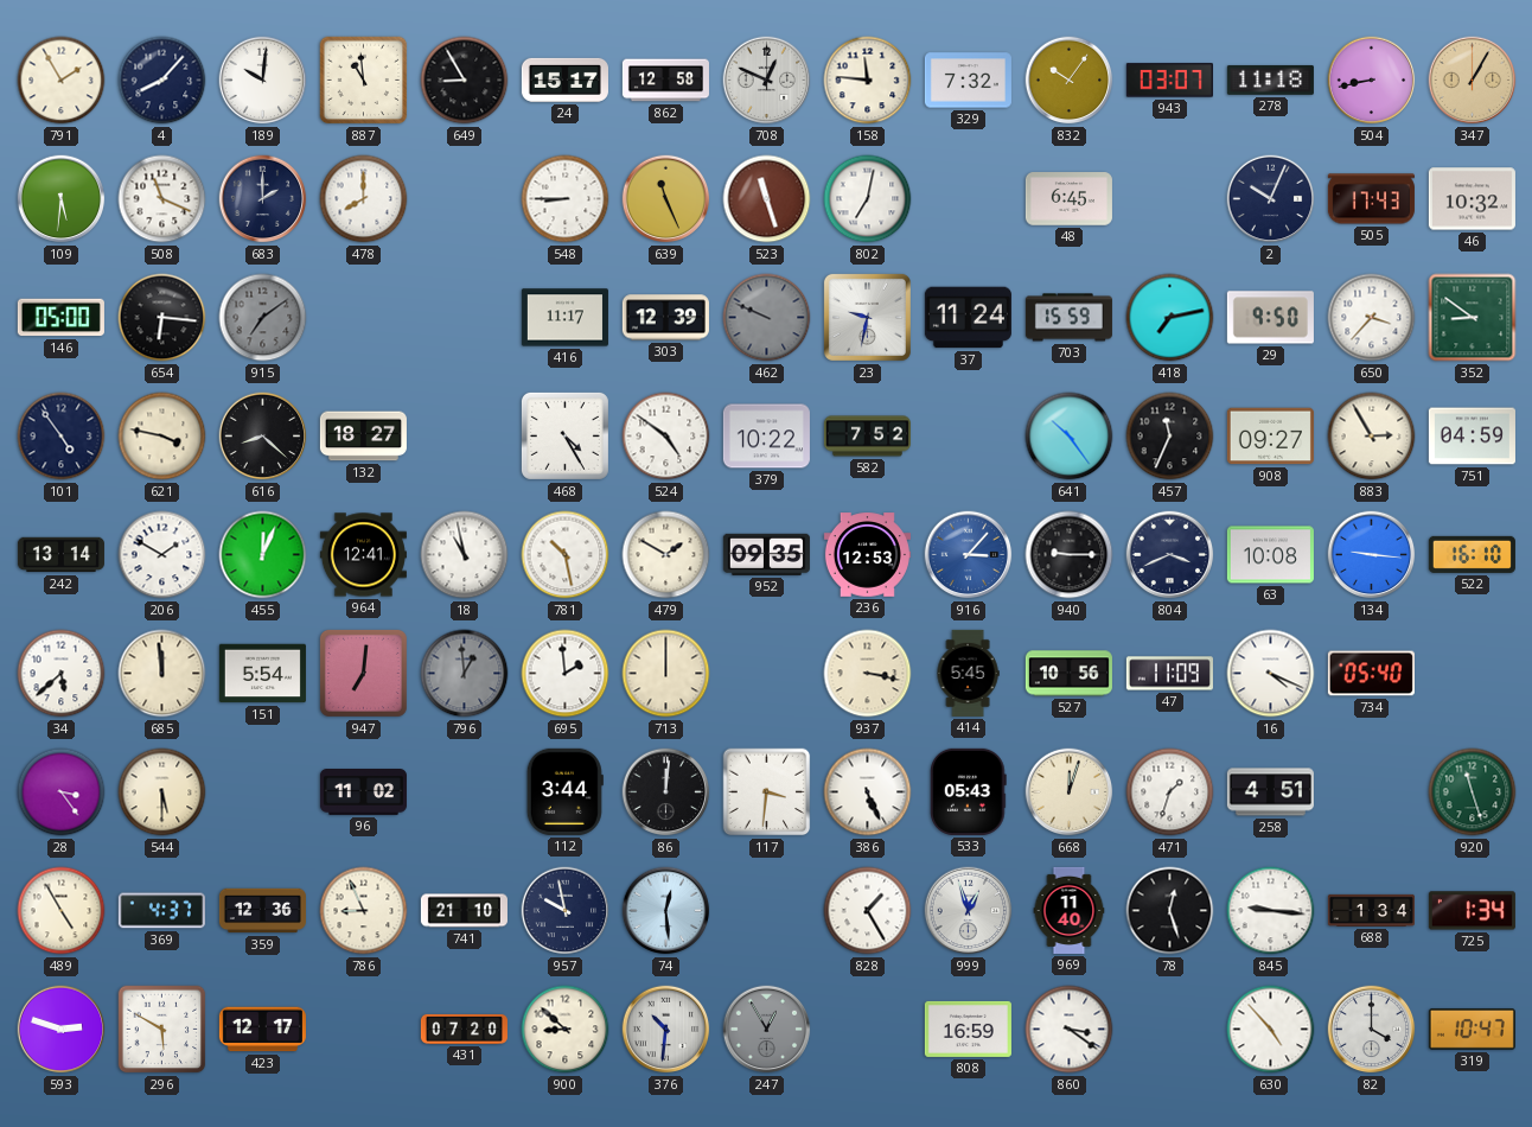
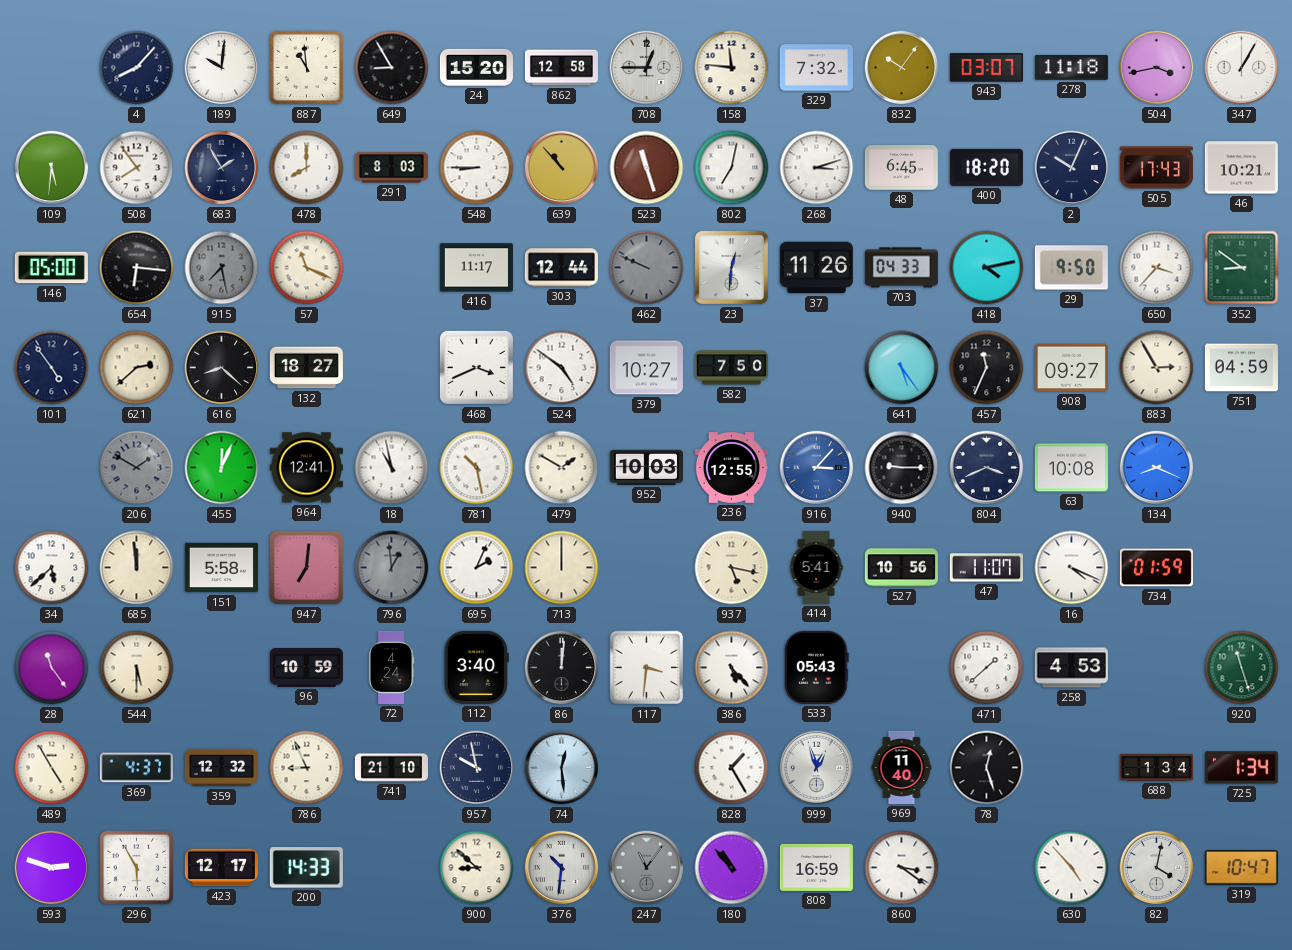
791: 1:55 -> none (62, 81)
24: 15:17 -> 15:20 (476, 67)
708: 12:49 -> 12:45 (647, 68)
504: 8:43 -> 3:43 (1157, 68)
347 dial: champagne -> white (1242, 68)
508: 11:19 -> 7:54 (137, 168)
683: 2:00 -> 1:55 (222, 168)
291: none -> 8:03 (391, 168)
639: 11:26 -> 10:53 (562, 168)
268: none -> 3:12 (817, 168)
400: none -> 18:20 (986, 167)
46: 10:32 -> 10:21 (1241, 168)
915: 7:09 -> 7:28 (222, 268)
57: none -> 11:19 (307, 268)
303: 12:39 -> 12:44 (561, 268)
23: 9:32 -> 12:31 (731, 267)
37: 11:24 -> 11:26 (816, 268)
703: 15:59 -> 04:33 (901, 268)
418: 7:13 -> 4:13 (987, 268)
621: 3:47 -> 2:38 (137, 368)
468: 4:25 -> 3:41 (476, 367)
379: 10:22 -> 10:27 (646, 368)
582: 7:52 -> 7:50 (731, 368)
641: 10:24 -> 5:24 (902, 368)
242: 13:14 -> none (60, 555)
206 dial: white -> grey (137, 468)
952: 09:35 -> 10:03 (646, 467)
236: 12:53 -> 12:55 (731, 468)
134: 9:16 -> 8:19 (1157, 468)
522: 16:10 -> none (1472, 554)
151: 5:54 -> 5:58 (221, 568)
695: 1:59 -> 2:04 (477, 568)
937: 3:17 -> 5:17 (732, 568)
414: 5:45 -> 5:41 (816, 567)
47: 11:09 -> 11:07 (986, 568)
734: 05:40 -> 01:59 (1156, 568)
28: 3:24 -> 11:24 (52, 668)
96: 11:02 -> 10:59 (306, 668)
72: none -> 4:24 (391, 667)
112: 3:44 -> 3:40 (476, 667)
386: 5:26 -> 5:23 (732, 668)
668: 12:03 -> none (1070, 792)
471: 1:33 -> 1:38 (987, 668)
258: 4:51 -> 4:53 (1071, 668)
359: 12:36 -> 12:32 (221, 768)
845: 9:16 -> none (1271, 911)
296: 5:50 -> 5:55 (137, 868)
200: none -> 14:33 (306, 868)
431: 07:20 -> none (464, 1029)
247: 12:55 -> 11:06 (647, 868)
180: none -> 10:53 (732, 868)
82: 4:00 -> 4:02 (1157, 868)
